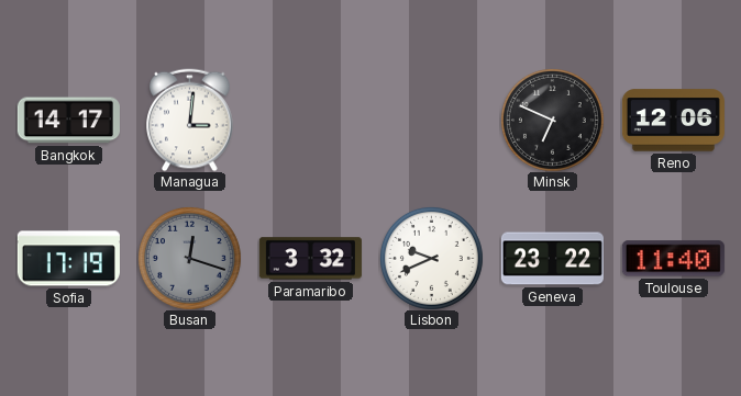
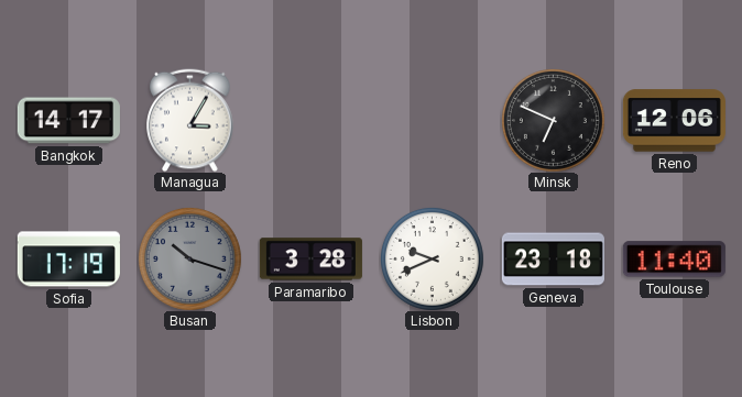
Managua: 3:01 -> 3:05 (190, 120)
Busan: 12:18 -> 10:18 (189, 258)
Paramaribo: 3:32 -> 3:28 (310, 260)
Geneva: 23:22 -> 23:18 (553, 260)
